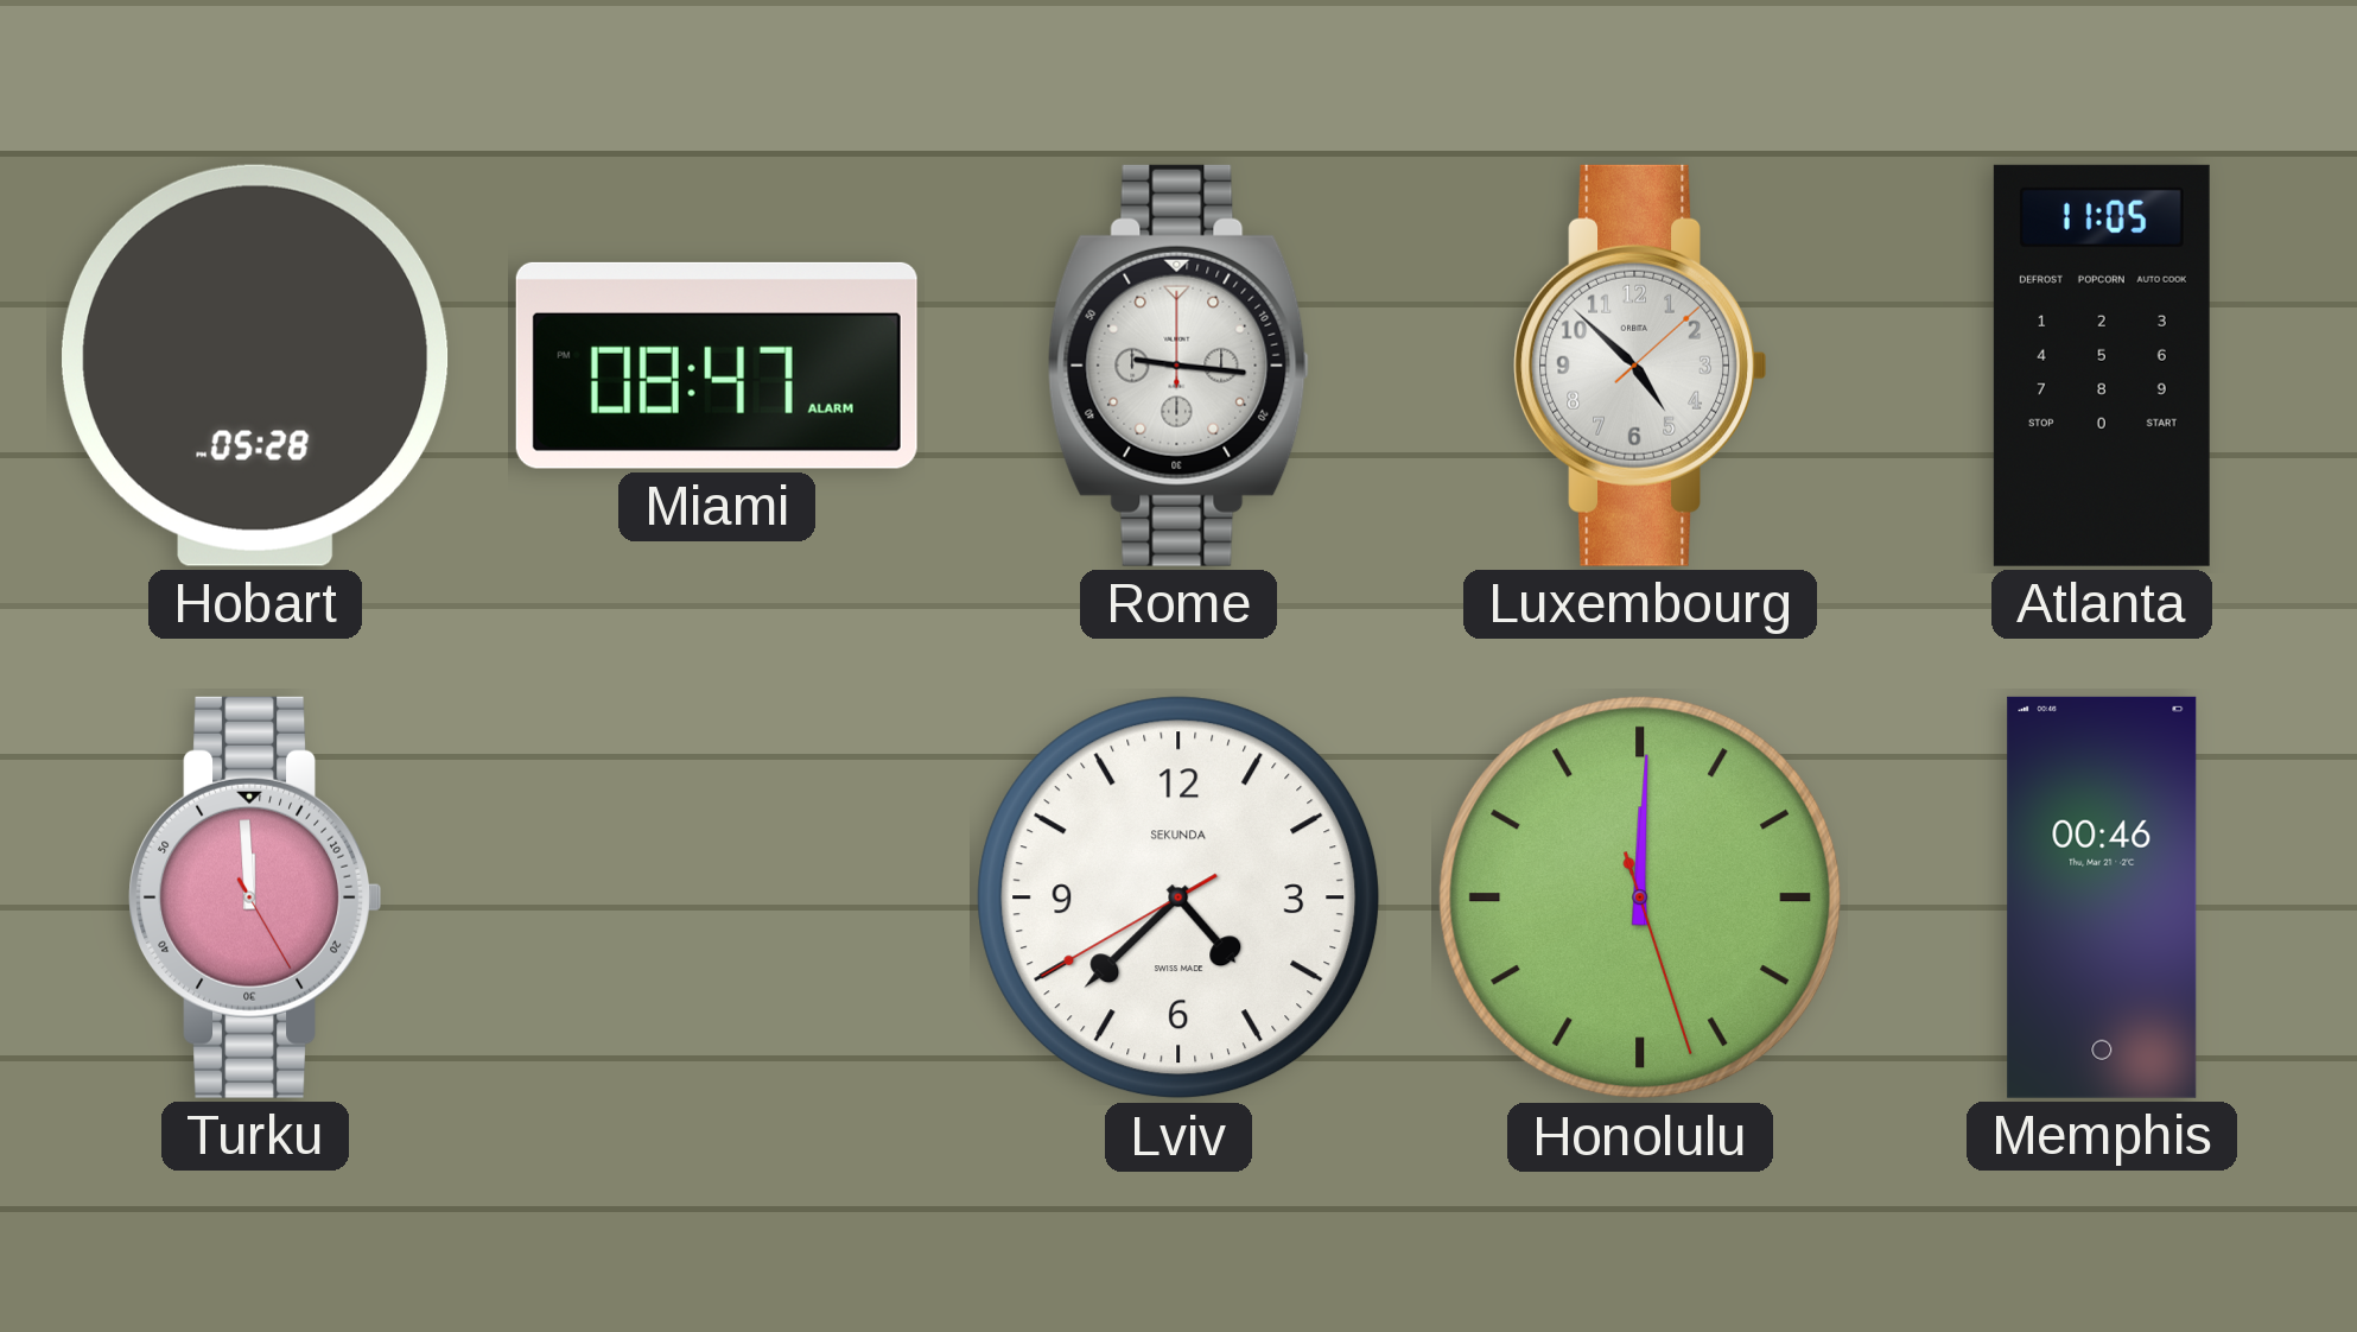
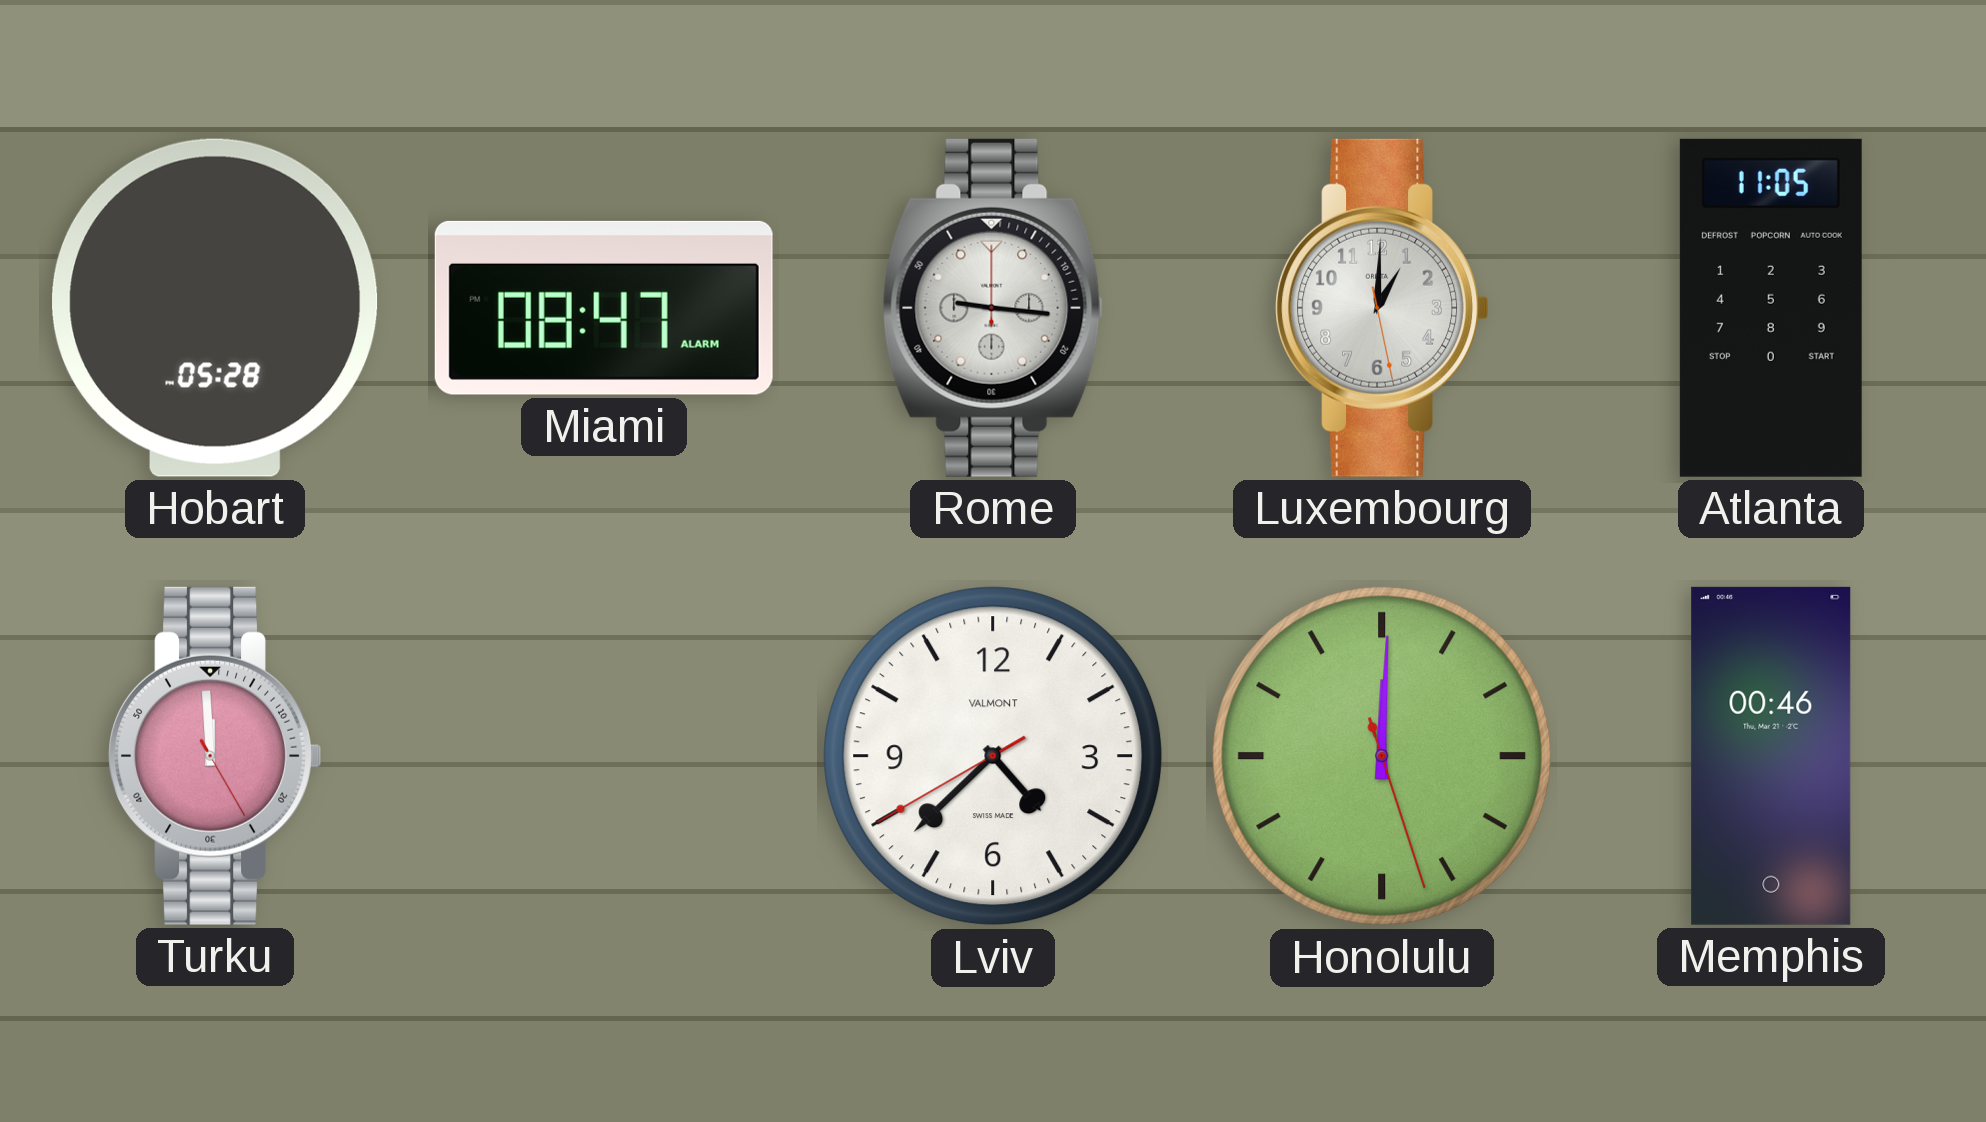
Luxembourg: 4:52 -> 1:00 (1381, 308)
Lviv brand: SEKUNDA -> VALMONT (993, 756)
